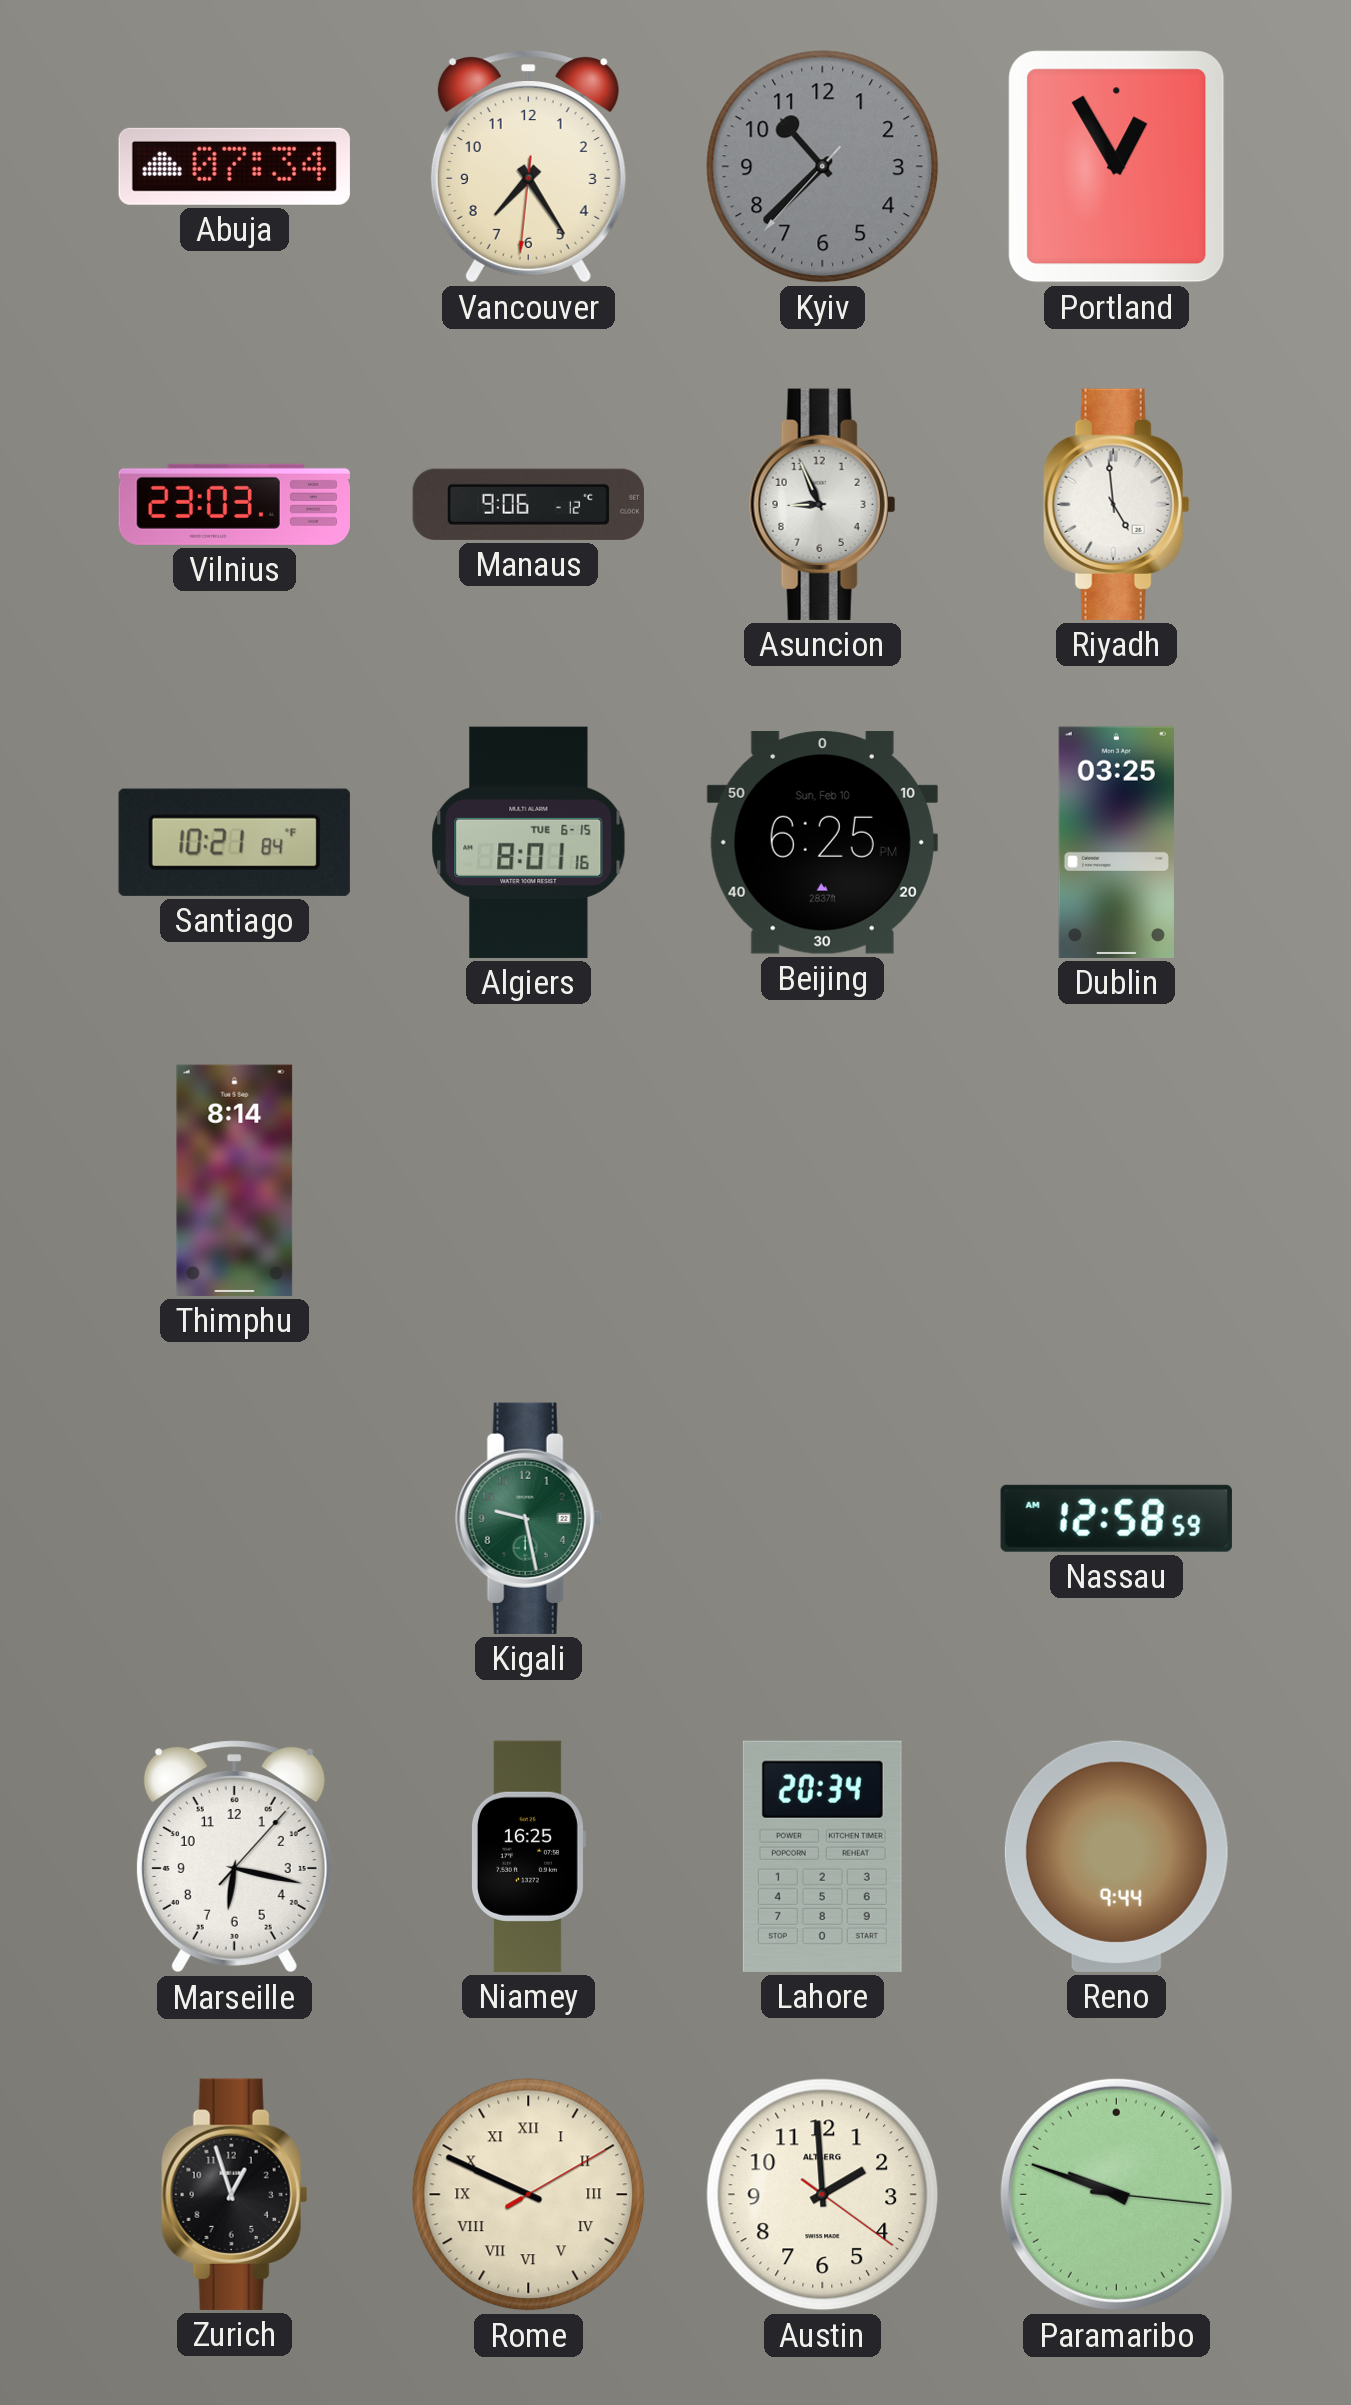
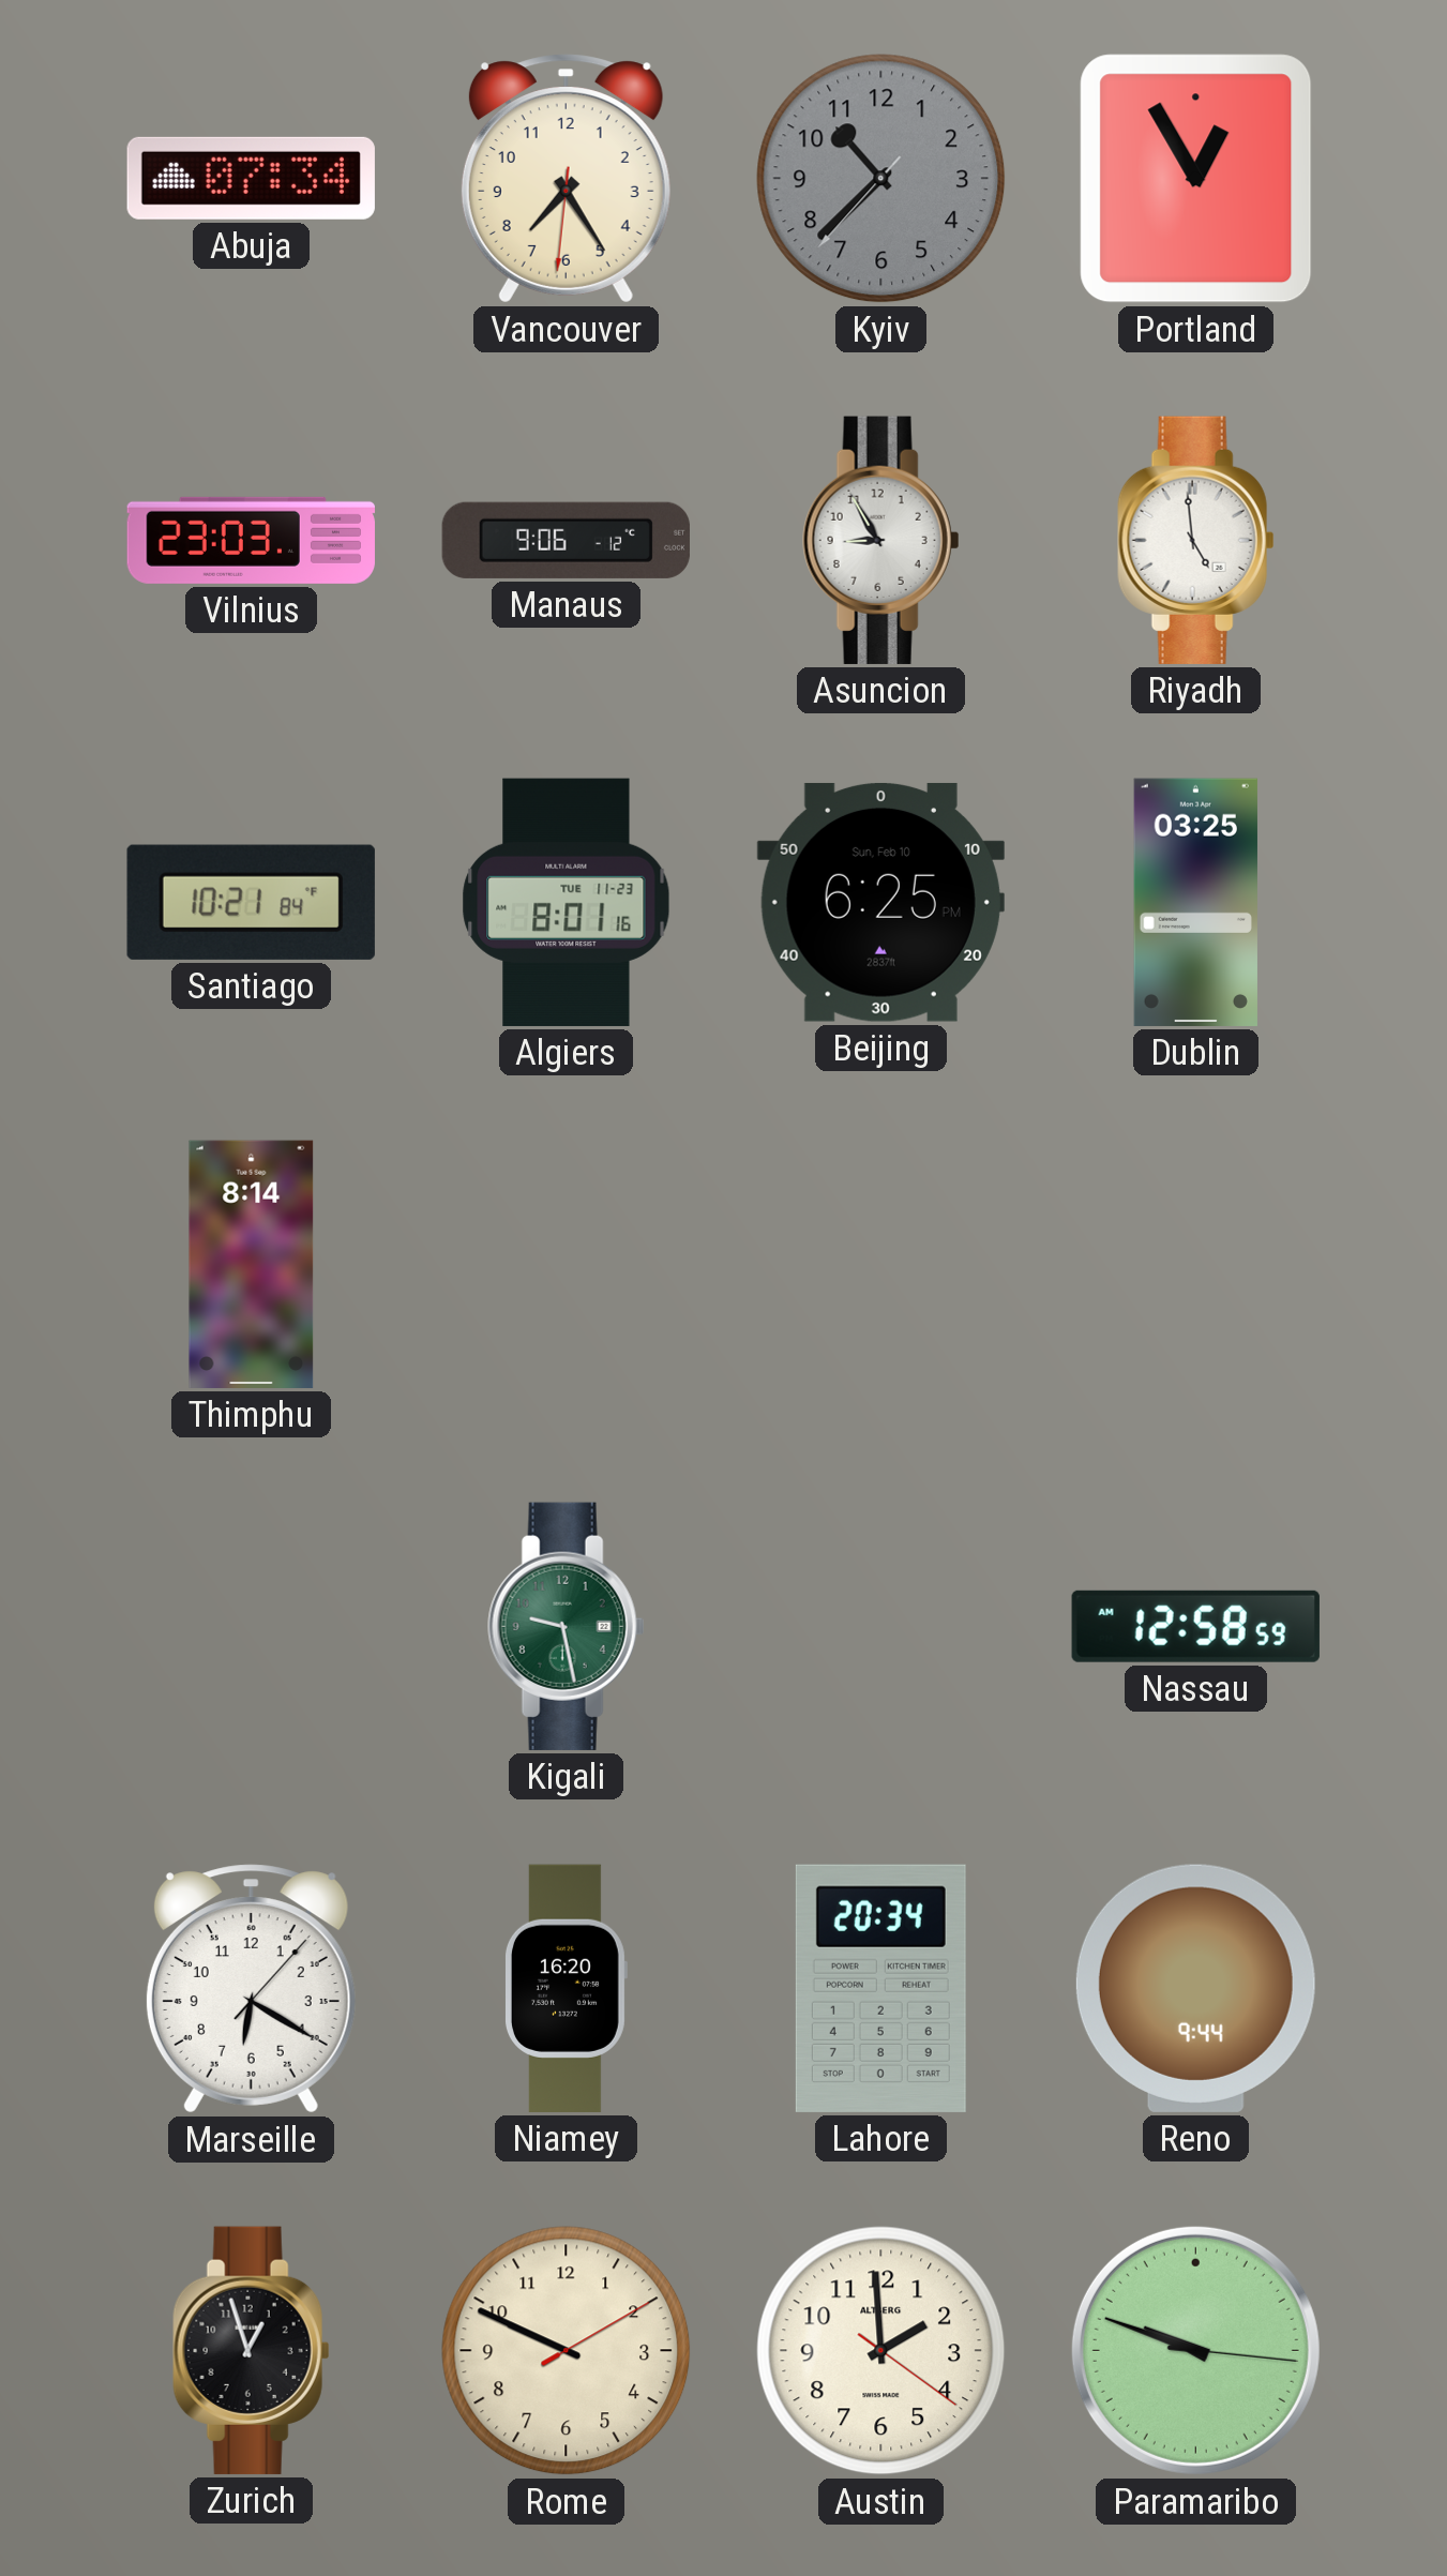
Asuncion: 8:56 -> 8:55 (881, 540)
Algiers date: TUE 6-15 -> TUE 11-23 (567, 902)
Marseille: 6:17 -> 6:20 (251, 1989)
Niamey: 16:25 -> 16:20 (566, 1988)
Rome numerals: Roman -> Arabic (567, 2351)
